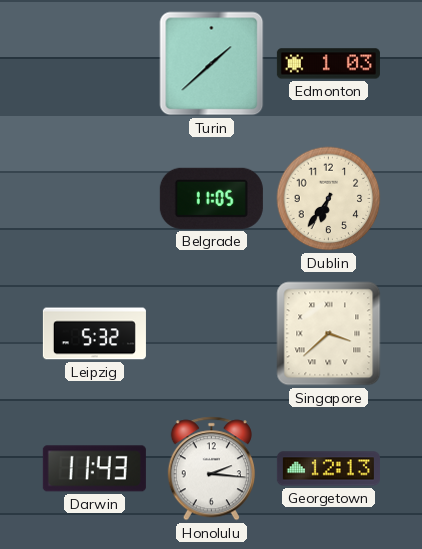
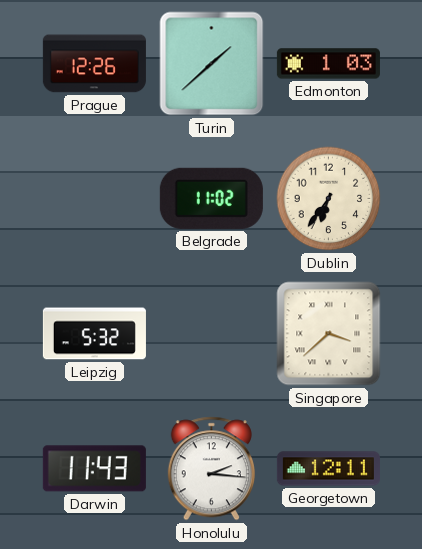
Prague: none -> 12:26 (94, 64)
Belgrade: 11:05 -> 11:02 (211, 198)
Georgetown: 12:13 -> 12:11 (328, 469)
